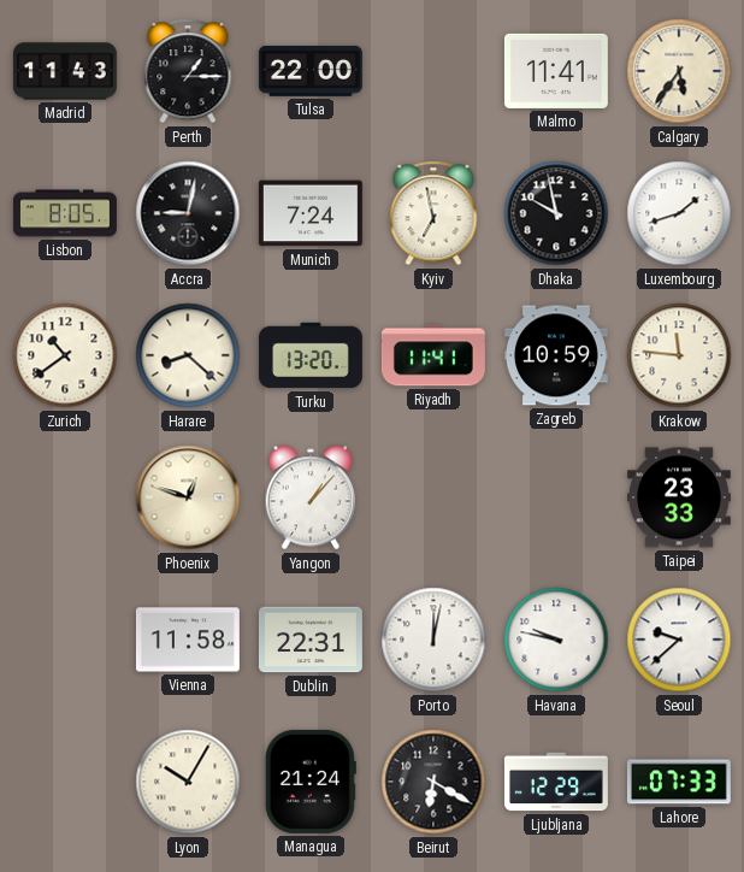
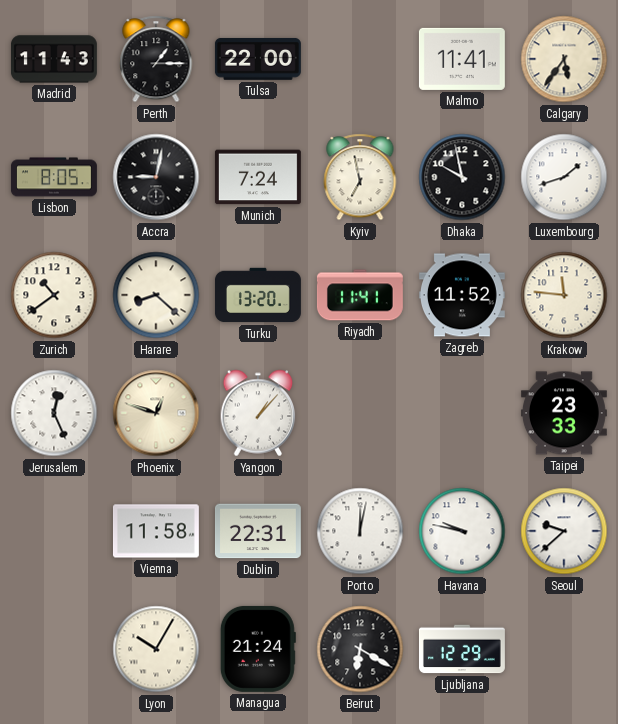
Zagreb: 10:59 -> 11:52 (462, 295)
Jerusalem: none -> 12:26 (54, 413)
Lahore: 07:33 -> none (679, 782)
